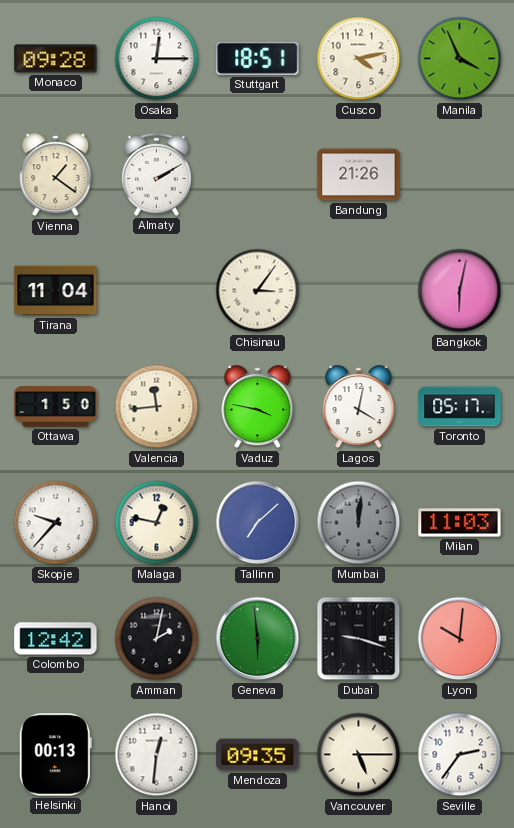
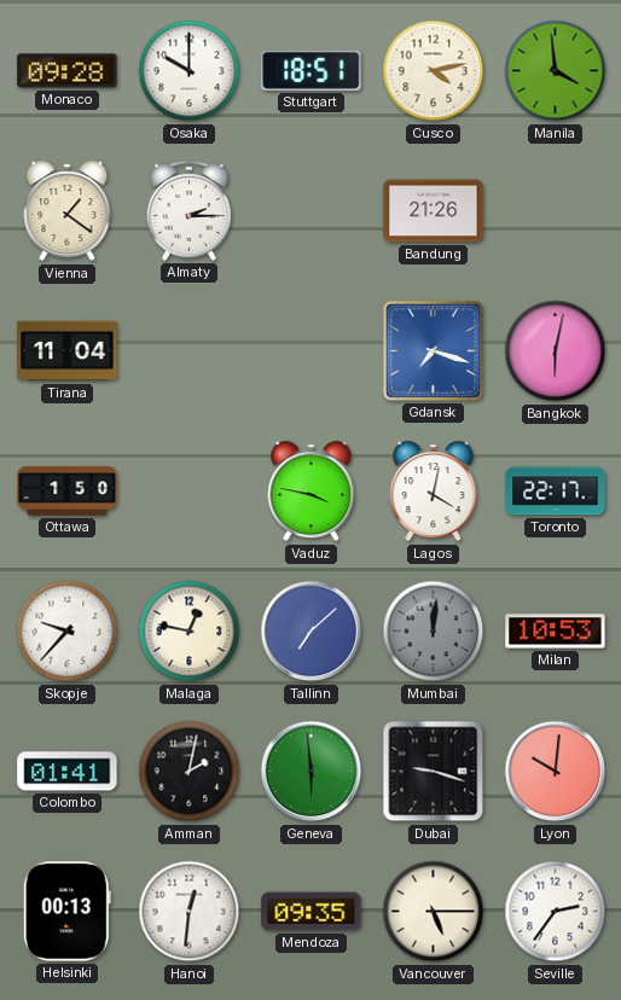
Osaka: 12:15 -> 10:00 (190, 71)
Manila: 3:56 -> 3:59 (556, 71)
Almaty: 2:10 -> 2:15 (188, 210)
Chisinau: 3:06 -> none (258, 291)
Gdansk: none -> 7:18 (433, 350)
Valencia: 11:44 -> none (157, 407)
Toronto: 05:17 -> 22:17 (556, 492)
Milan: 11:03 -> 10:53 (556, 632)
Colombo: 12:42 -> 01:41 (68, 772)
